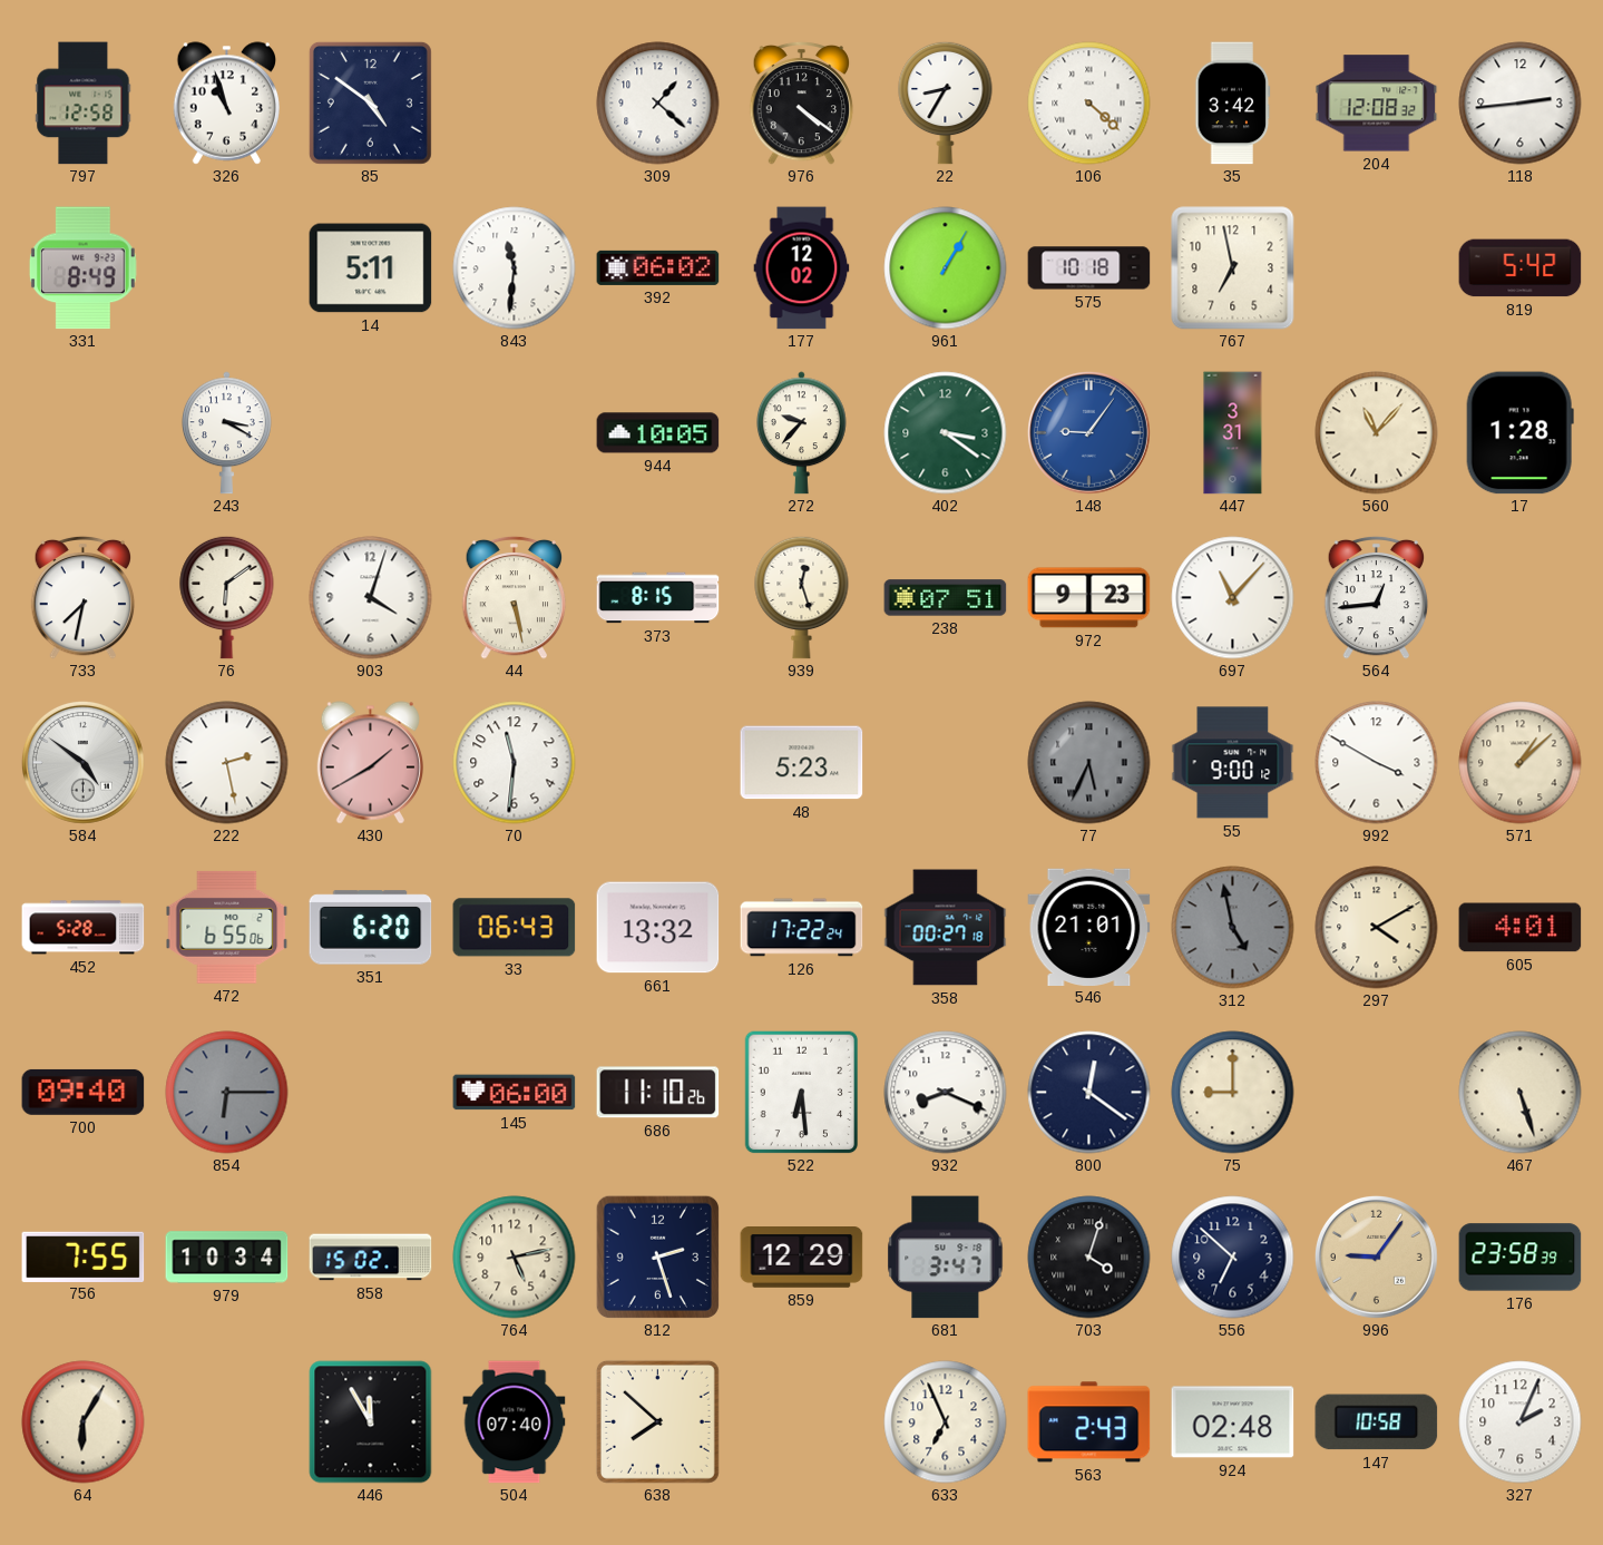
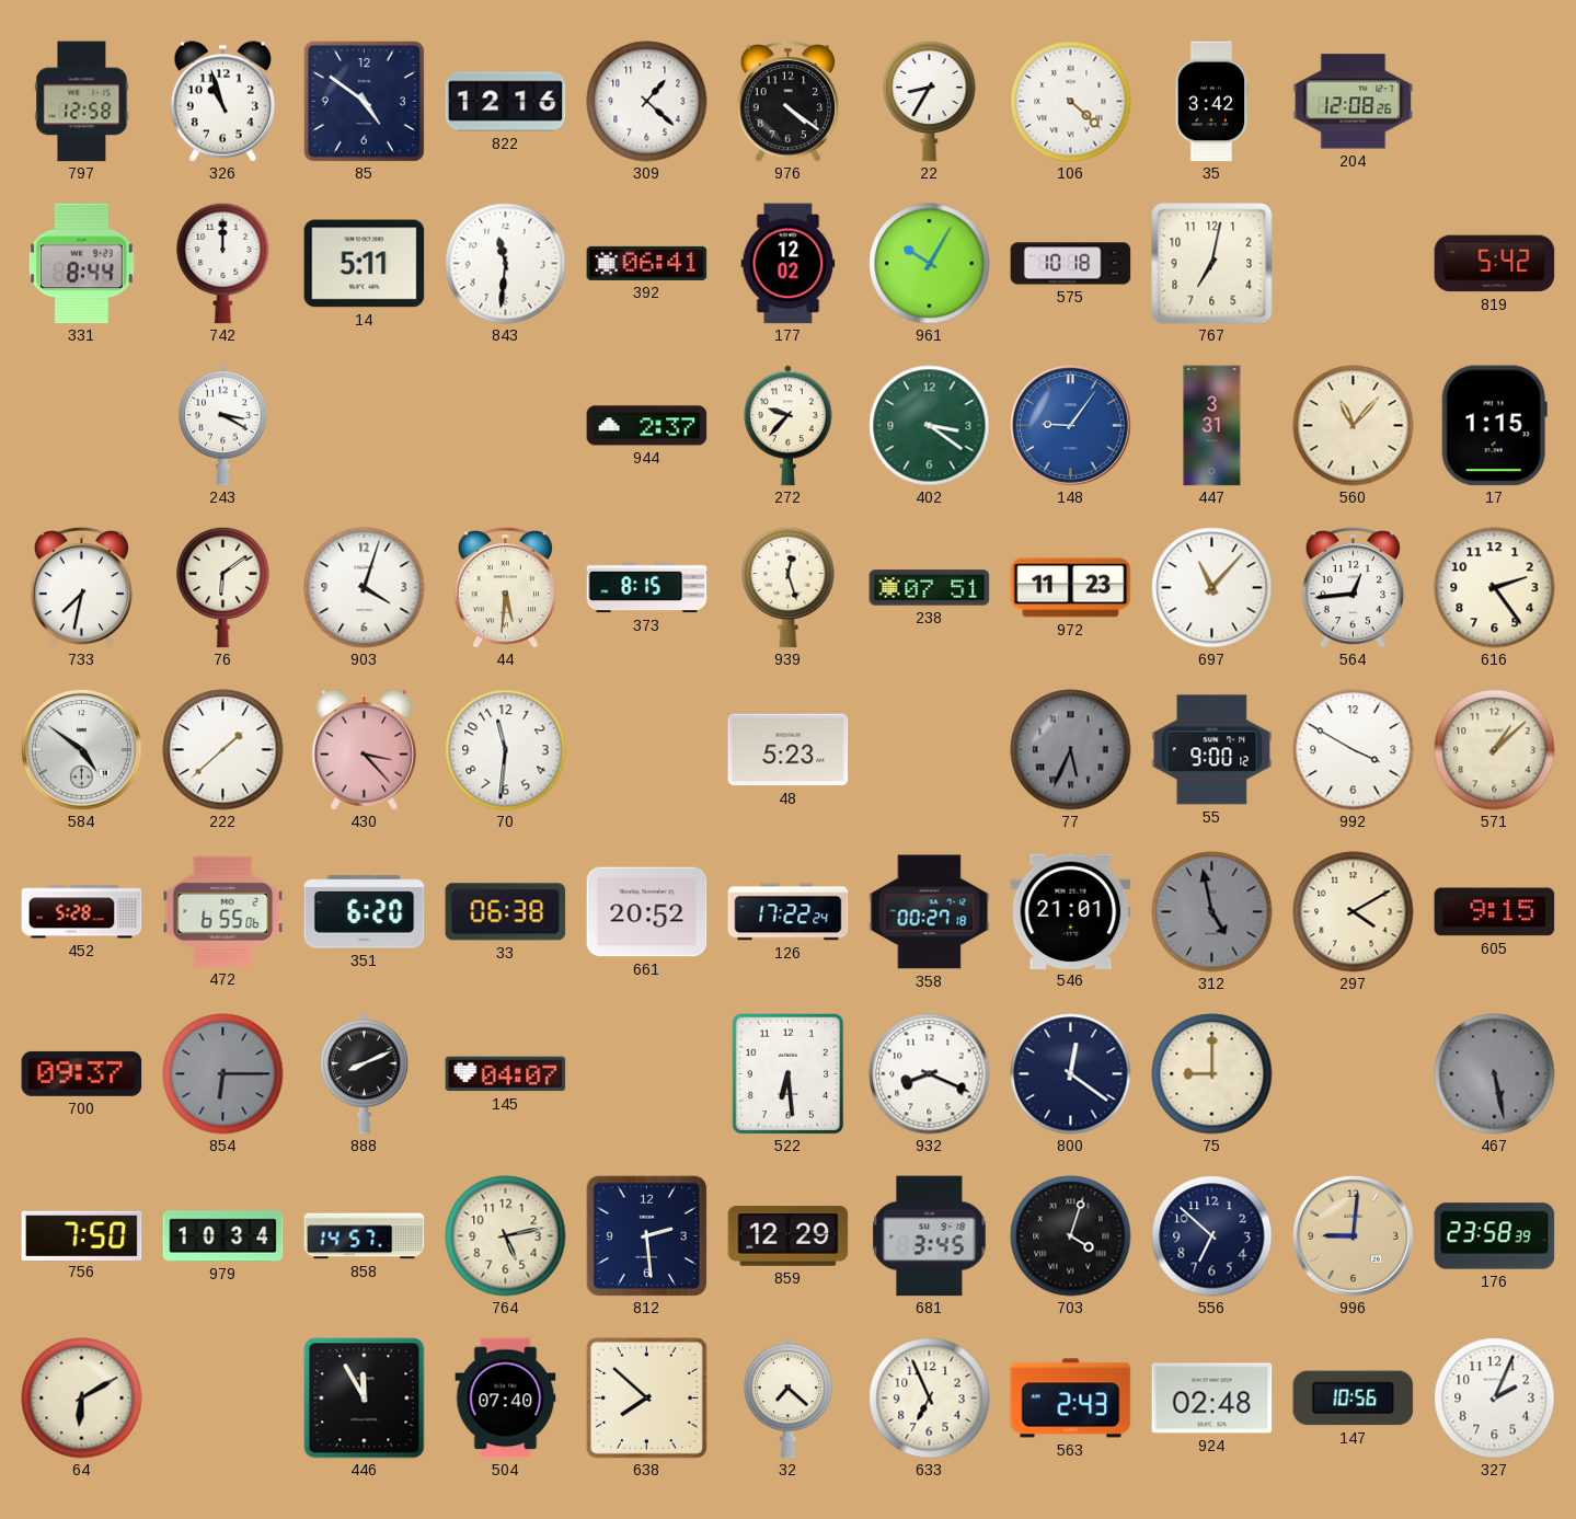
822: none -> 12:16 (506, 102)
204: 12:08:32 -> 12:08:26 (1354, 102)
118: 2:44 -> none (1521, 104)
331: 8:49 -> 8:44 (81, 264)
742: none -> 12:00 (223, 263)
392: 06:02 -> 06:41 (647, 263)
961: 1:05 -> 10:05 (930, 264)
767: 6:58 -> 7:02 (1212, 264)
944: 10:05 -> 2:37 (647, 426)
17: 1:28 -> 1:15 (1494, 426)
44: 5:28 -> 5:31 (506, 587)
972: 9:23 -> 11:23 (1071, 588)
616: none -> 2:24 (1495, 588)
222: 2:28 -> 1:38 (223, 750)
430: 1:40 -> 3:23 (364, 750)
33: 06:43 -> 06:38 (506, 912)
661: 13:32 -> 20:52 (647, 912)
605: 4:01 -> 9:15 (1495, 912)
700: 09:40 -> 09:37 (82, 1073)
888: none -> 8:11 (364, 1074)
145: 06:00 -> 04:07 (506, 1074)
686: 11:10 -> none (658, 1093)
467: 5:27 -> 5:28 (1495, 1074)
467 dial: cream -> grey (1495, 1074)
756: 7:55 -> 7:50 (82, 1235)
858: 15:02 -> 14:57 (365, 1236)
812: 2:27 -> 2:29 (646, 1235)
681: 3:47 -> 3:45 (930, 1236)
996: 9:06 -> 9:01 (1353, 1235)
64: 6:05 -> 6:10 (82, 1399)
32: none -> 7:22 (787, 1399)
147: 10:58 -> 10:56 (1354, 1399)
